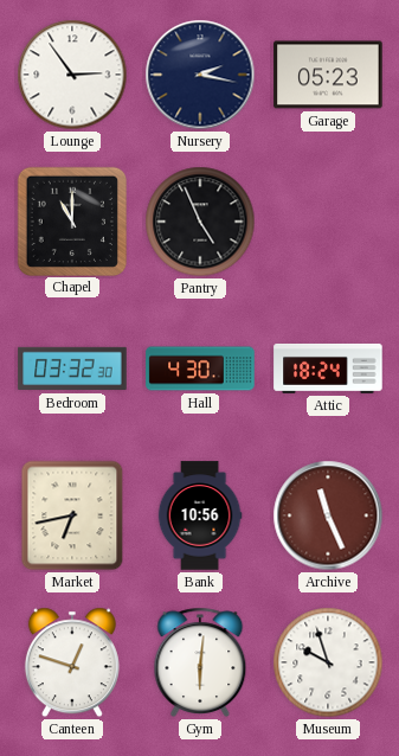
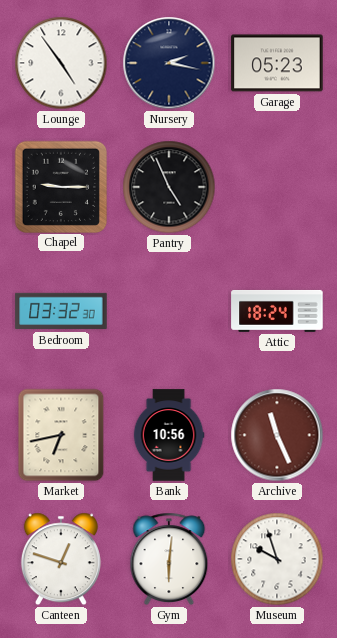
Lounge: 2:54 -> 4:54 (61, 63)
Chapel: 11:00 -> 9:15 (60, 186)
Hall: 4:30 -> none (200, 369)
